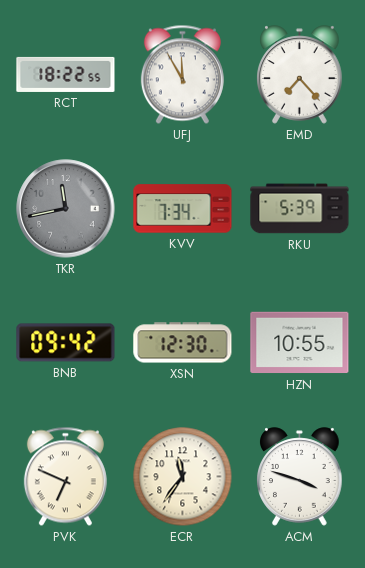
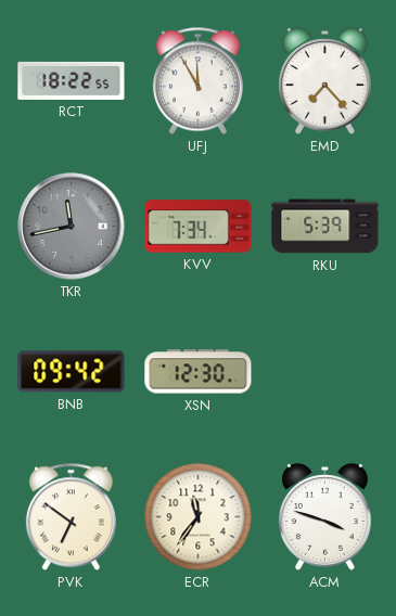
HZN: 10:55 -> none (300, 343)
PVK: 6:49 -> 6:51 (71, 517)
